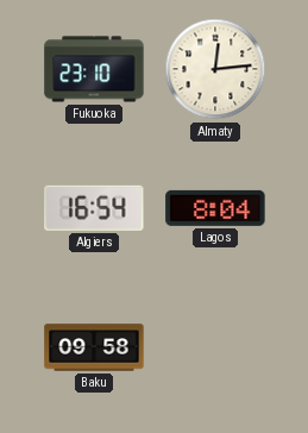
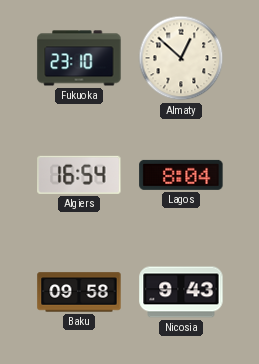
Almaty: 12:14 -> 12:52 (181, 58)
Nicosia: none -> 9:43 (181, 292)
